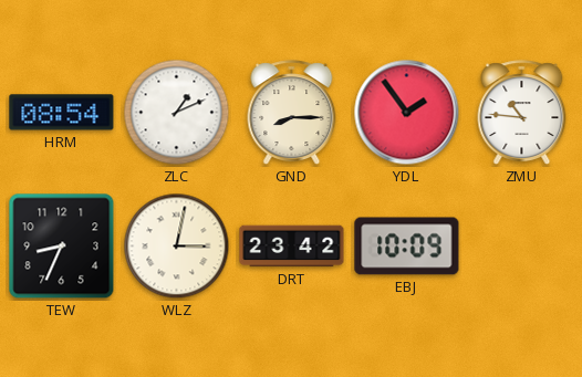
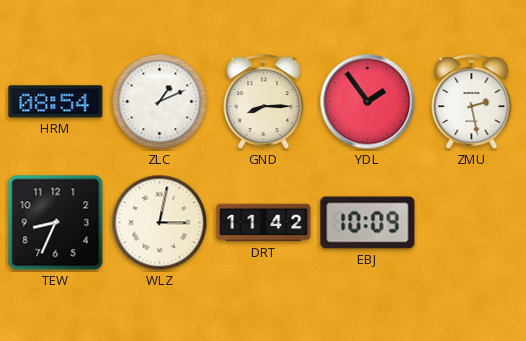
ZMU: 10:46 -> 2:28 (472, 102)
DRT: 23:42 -> 11:42 (264, 223)
